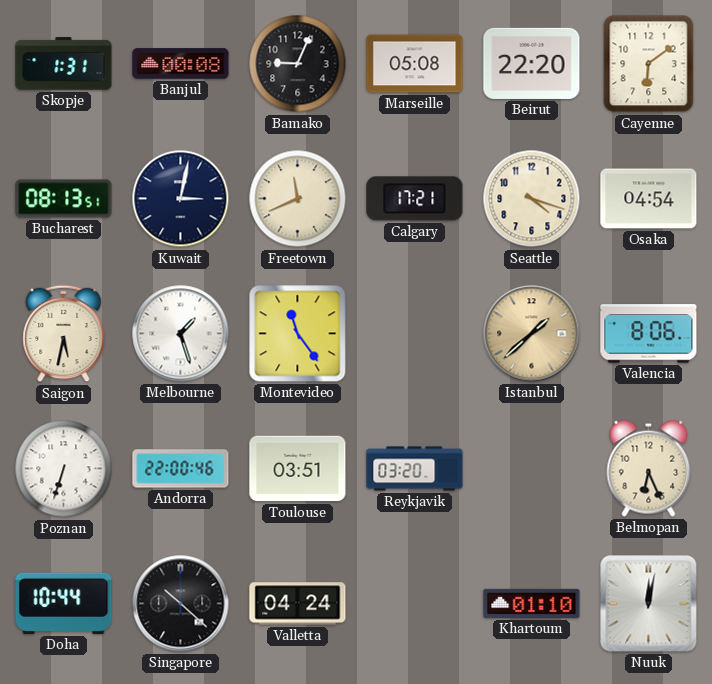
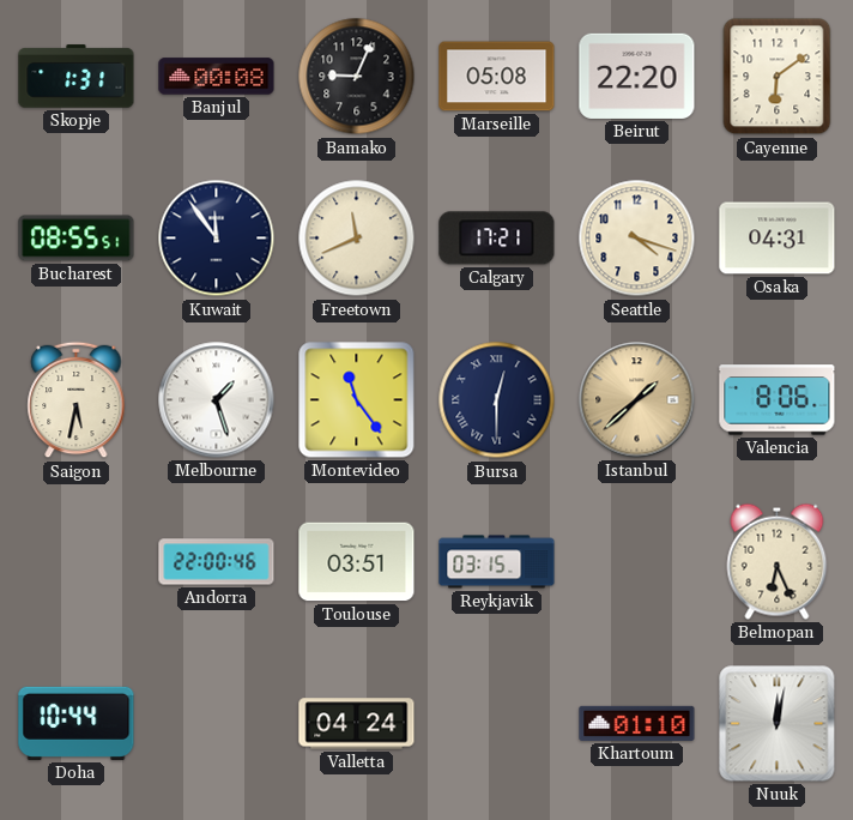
Bucharest: 08:13 -> 08:55 (77, 239)
Kuwait: 3:02 -> 11:54 (217, 239)
Osaka: 04:54 -> 04:31 (778, 239)
Bursa: none -> 12:30 (497, 400)
Poznan: 6:33 -> none (64, 469)
Reykjavik: 03:20 -> 03:15 (497, 562)
Singapore: 10:22 -> none (181, 604)
